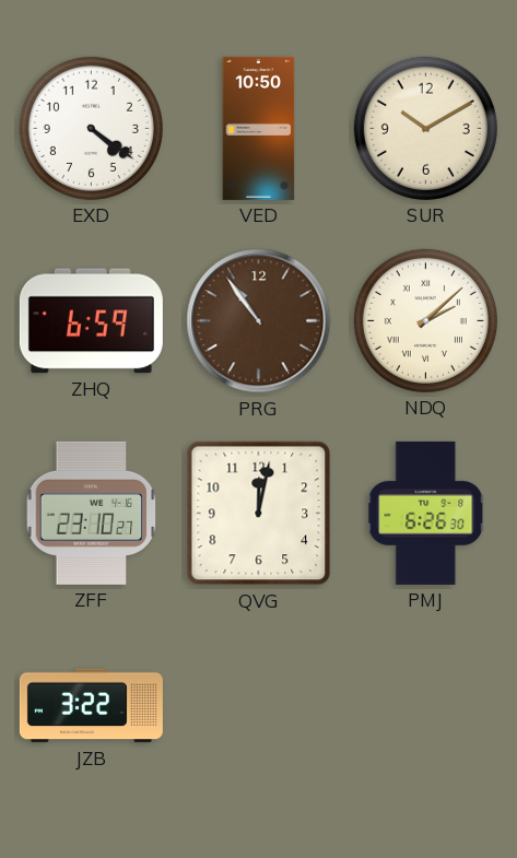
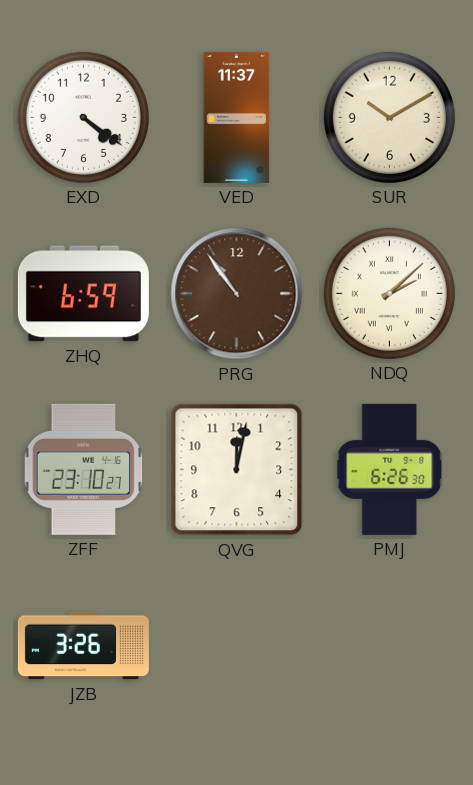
VED: 10:50 -> 11:37 (237, 117)
JZB: 3:22 -> 3:26 (83, 646)
